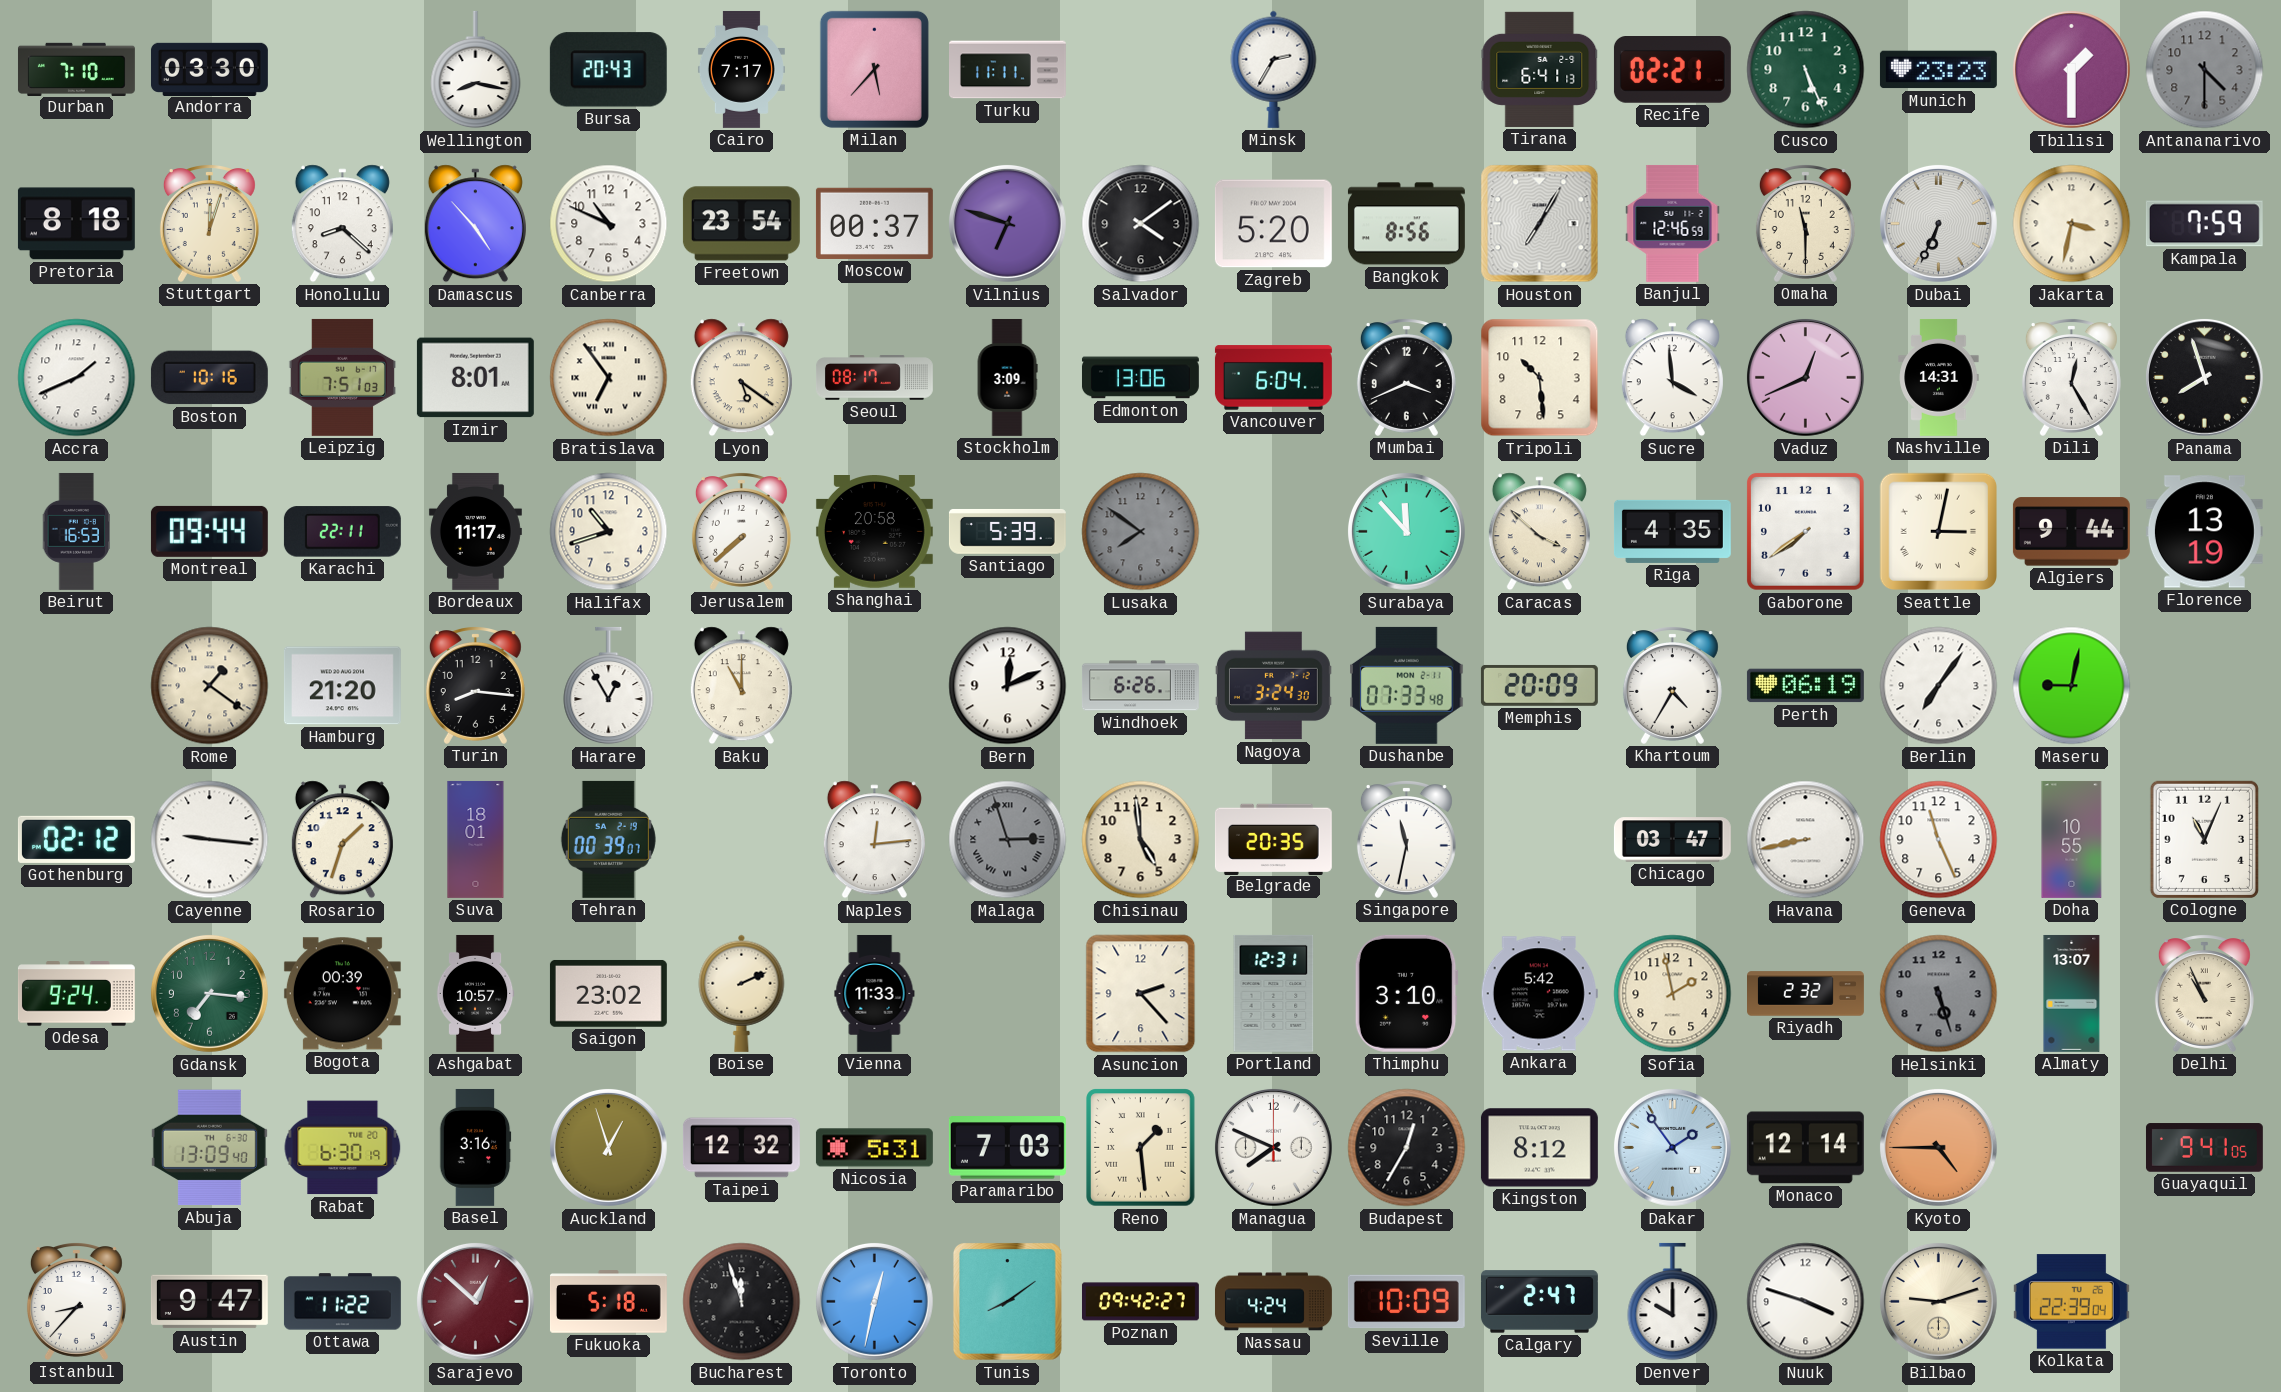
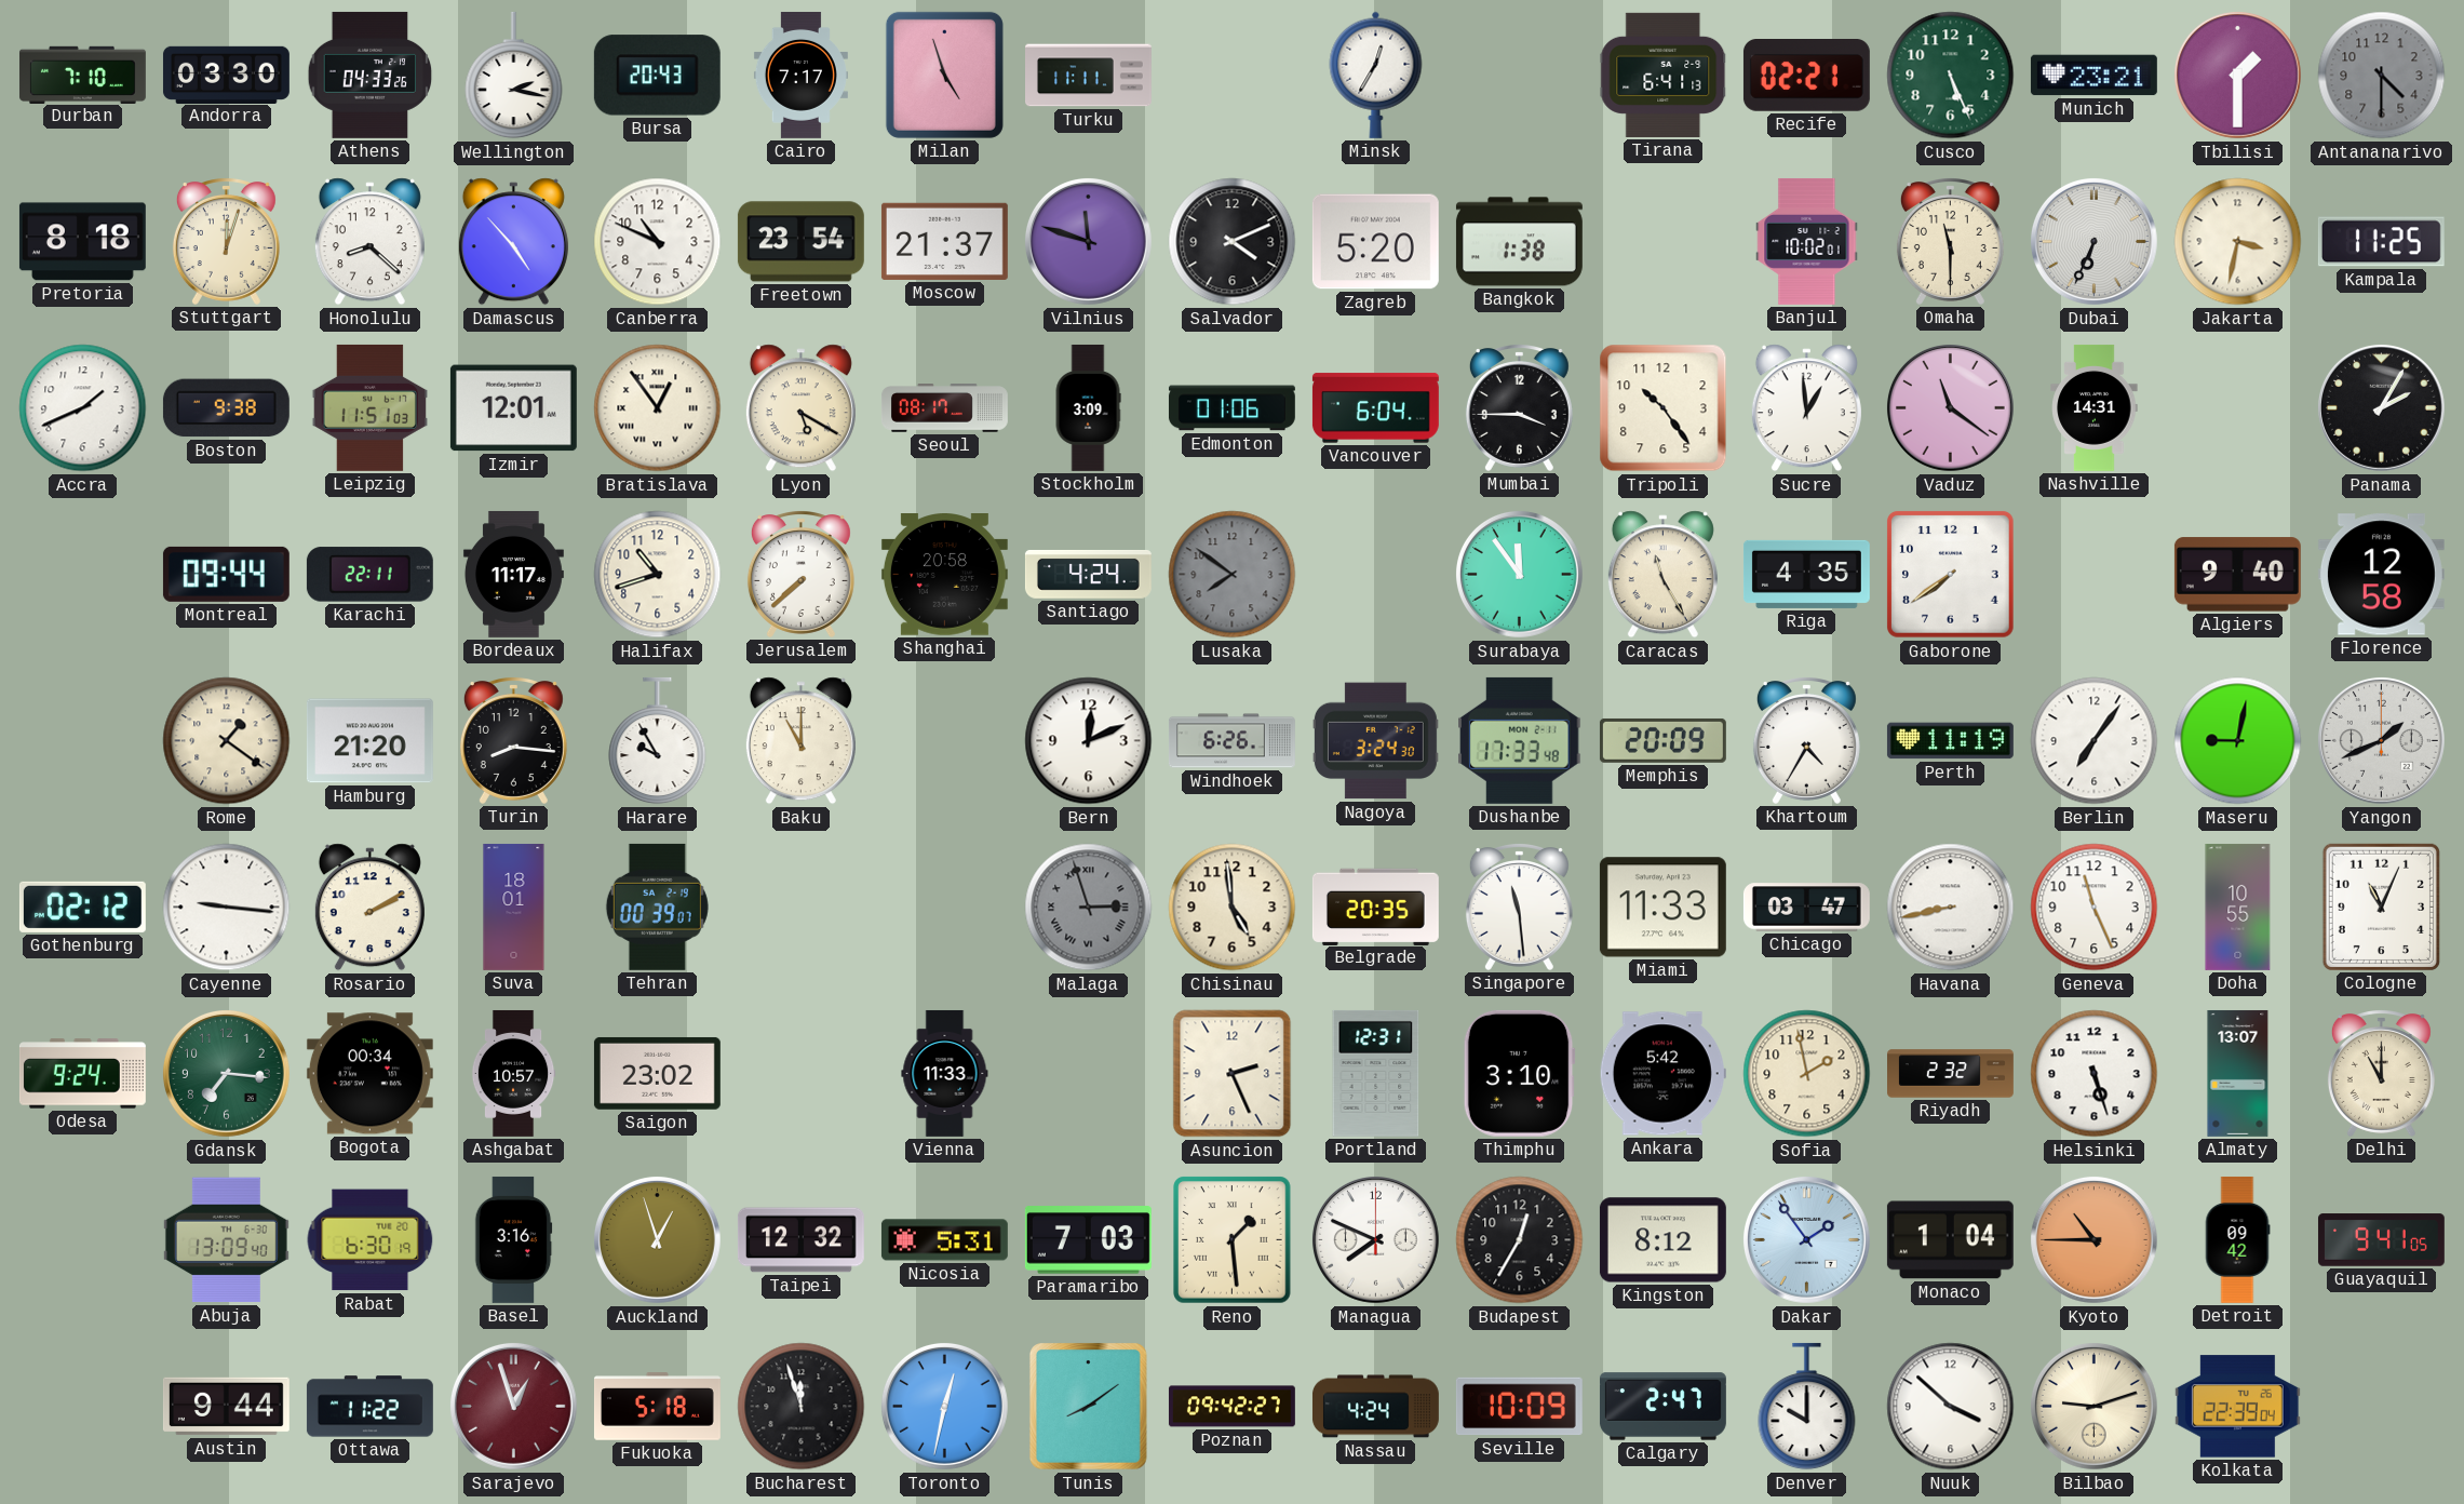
Athens: none -> 04:33 (371, 75)
Wellington: 8:17 -> 2:17 (514, 76)
Milan: 5:37 -> 4:57 (944, 75)
Minsk: 2:35 -> 12:35 (1376, 75)
Munich: 23:23 -> 23:21 (2093, 76)
Moscow: 00:37 -> 21:37 (944, 241)
Vilnius: 6:48 -> 11:48 (1089, 242)
Salvador: 4:09 -> 4:11 (1233, 242)
Bangkok: 8:56 -> 1:38 (1519, 242)
Houston: 7:05 -> none (1540, 224)
Banjul: 12:46 -> 10:02 (1807, 241)
Kampala: 7:59 -> 11:25 (2381, 242)
Boston: 10:16 -> 9:38 (226, 408)
Leipzig: 7:51 -> 11:51 (369, 407)
Izmir: 8:01 -> 12:01 (513, 408)
Bratislava: 6:54 -> 12:54 (658, 408)
Lyon: 5:21 -> 5:20 (800, 408)
Edmonton: 13:06 -> 01:06 (1231, 408)
Mumbai: 3:41 -> 3:45 (1519, 408)
Tripoli: 10:29 -> 10:24 (1664, 408)
Sucre: 3:59 -> 12:59 (1806, 408)
Vaduz: 12:41 -> 11:21 (1951, 408)
Dili: 12:25 -> none (2071, 378)
Panama: 7:57 -> 2:05 (2382, 408)
Beirut: 16:53 -> none (77, 531)
Santiago: 5:39 -> 4:24 (1088, 574)
Surabaya: 11:53 -> 11:54 (1520, 575)
Caracas: 3:52 -> 11:25 (1662, 575)
Seattle: 3:02 -> none (1939, 532)
Algiers: 9:44 -> 9:40 (2237, 575)
Florence: 13:19 -> 12:58 (2381, 575)
Harare: 12:55 -> 9:55 (658, 741)
Dushanbe: 07:33 -> 17:33 (1520, 740)
Perth: 06:19 -> 11:19 (1950, 741)
Yangon: none -> 1:41 (2382, 741)
Rosario: 1:33 -> 2:10 (369, 908)
Naples: 12:14 -> none (874, 840)
Singapore: 11:32 -> 11:29 (1519, 908)
Miami: none -> 11:33 (1662, 908)
Bogota: 00:39 -> 00:34 (369, 1074)
Boise: 2:11 -> none (742, 993)
Asuncion: 2:23 -> 2:26 (1233, 1074)
Helsinki dial: grey -> white (2095, 1074)
Delhi: 10:56 -> 11:00 (2381, 1074)
Monaco: 12:14 -> 1:04 (1950, 1240)
Kyoto: 4:45 -> 10:45 (2095, 1240)
Detroit: none -> 09:42 (2237, 1239)
Istanbul: 8:37 -> none (76, 1302)
Austin: 9:47 -> 9:44 (226, 1407)
Sarajevo: 12:52 -> 12:57 (514, 1407)
Nuuk: 3:48 -> 3:52 (1951, 1407)
